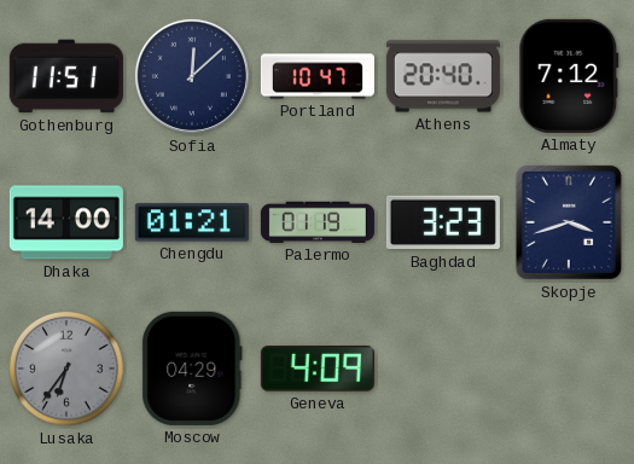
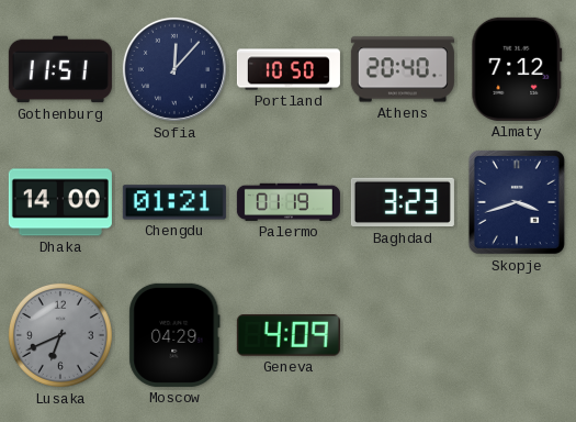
Sofia: 12:08 -> 12:07 (174, 69)
Portland: 10:47 -> 10:50 (289, 69)
Lusaka: 6:36 -> 6:41 (60, 335)
